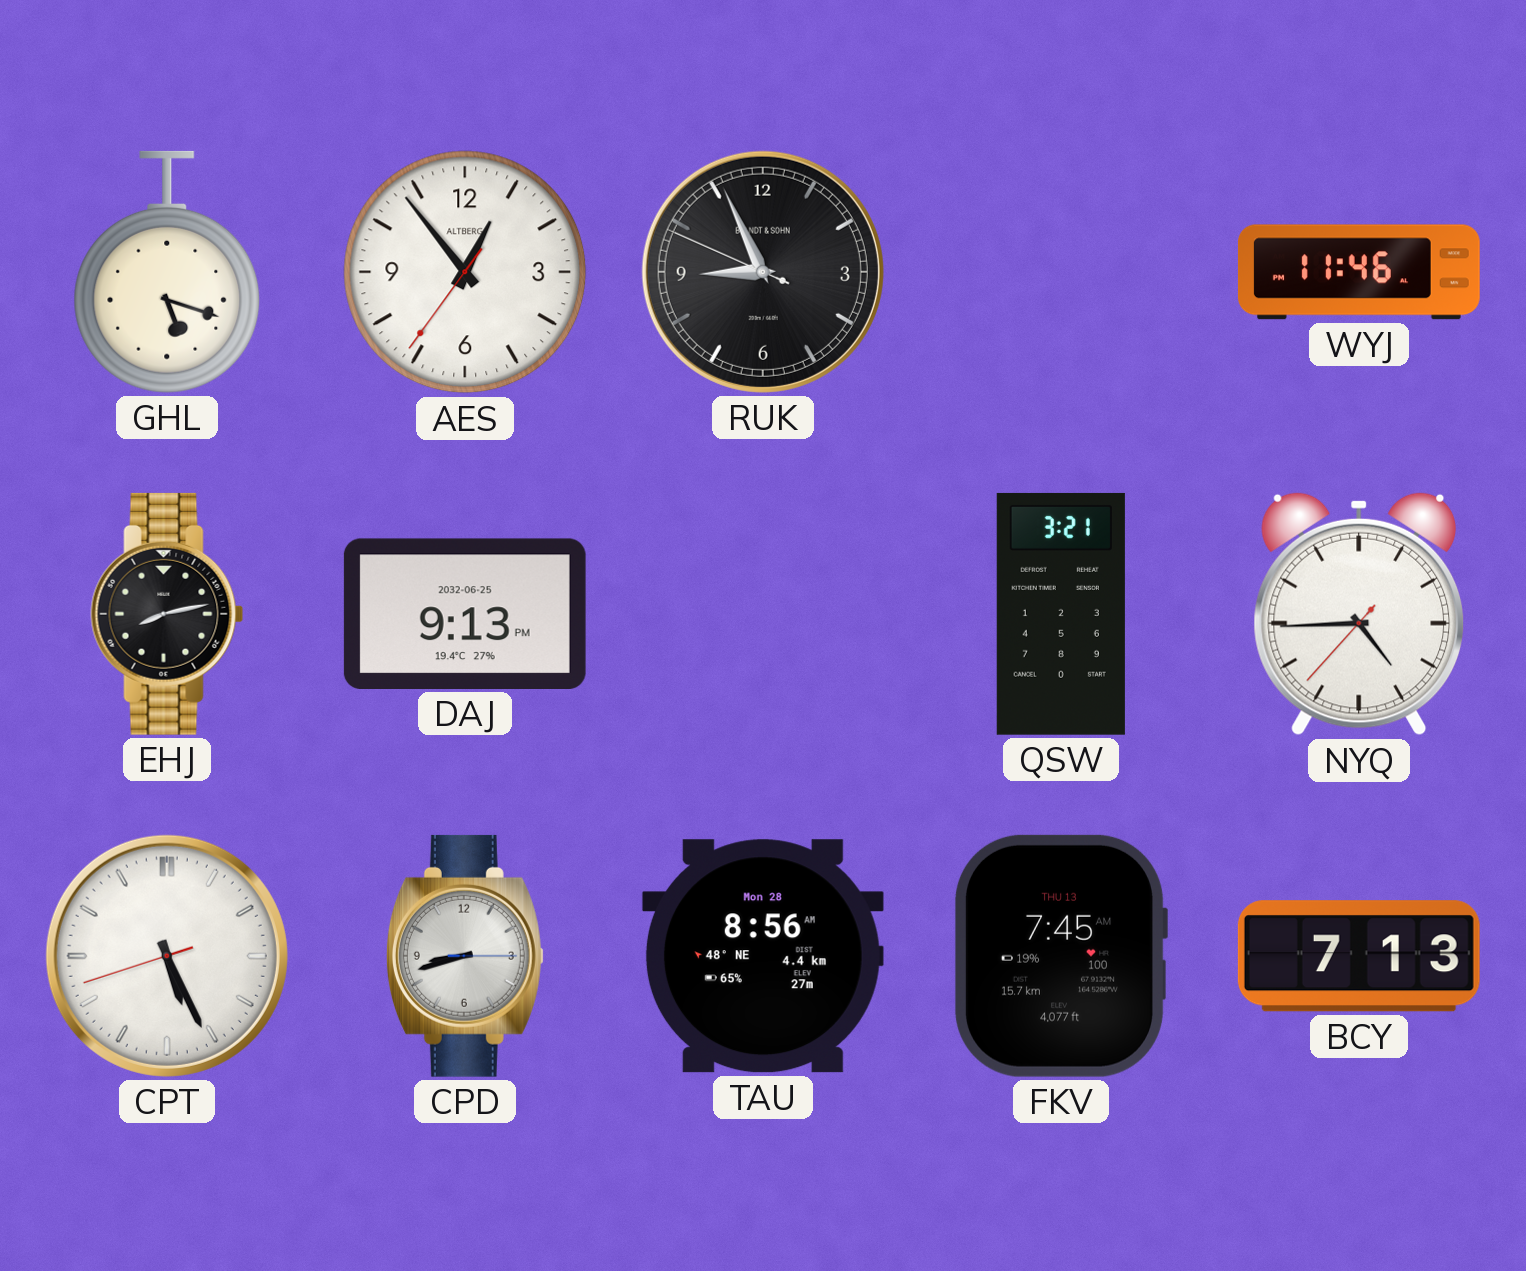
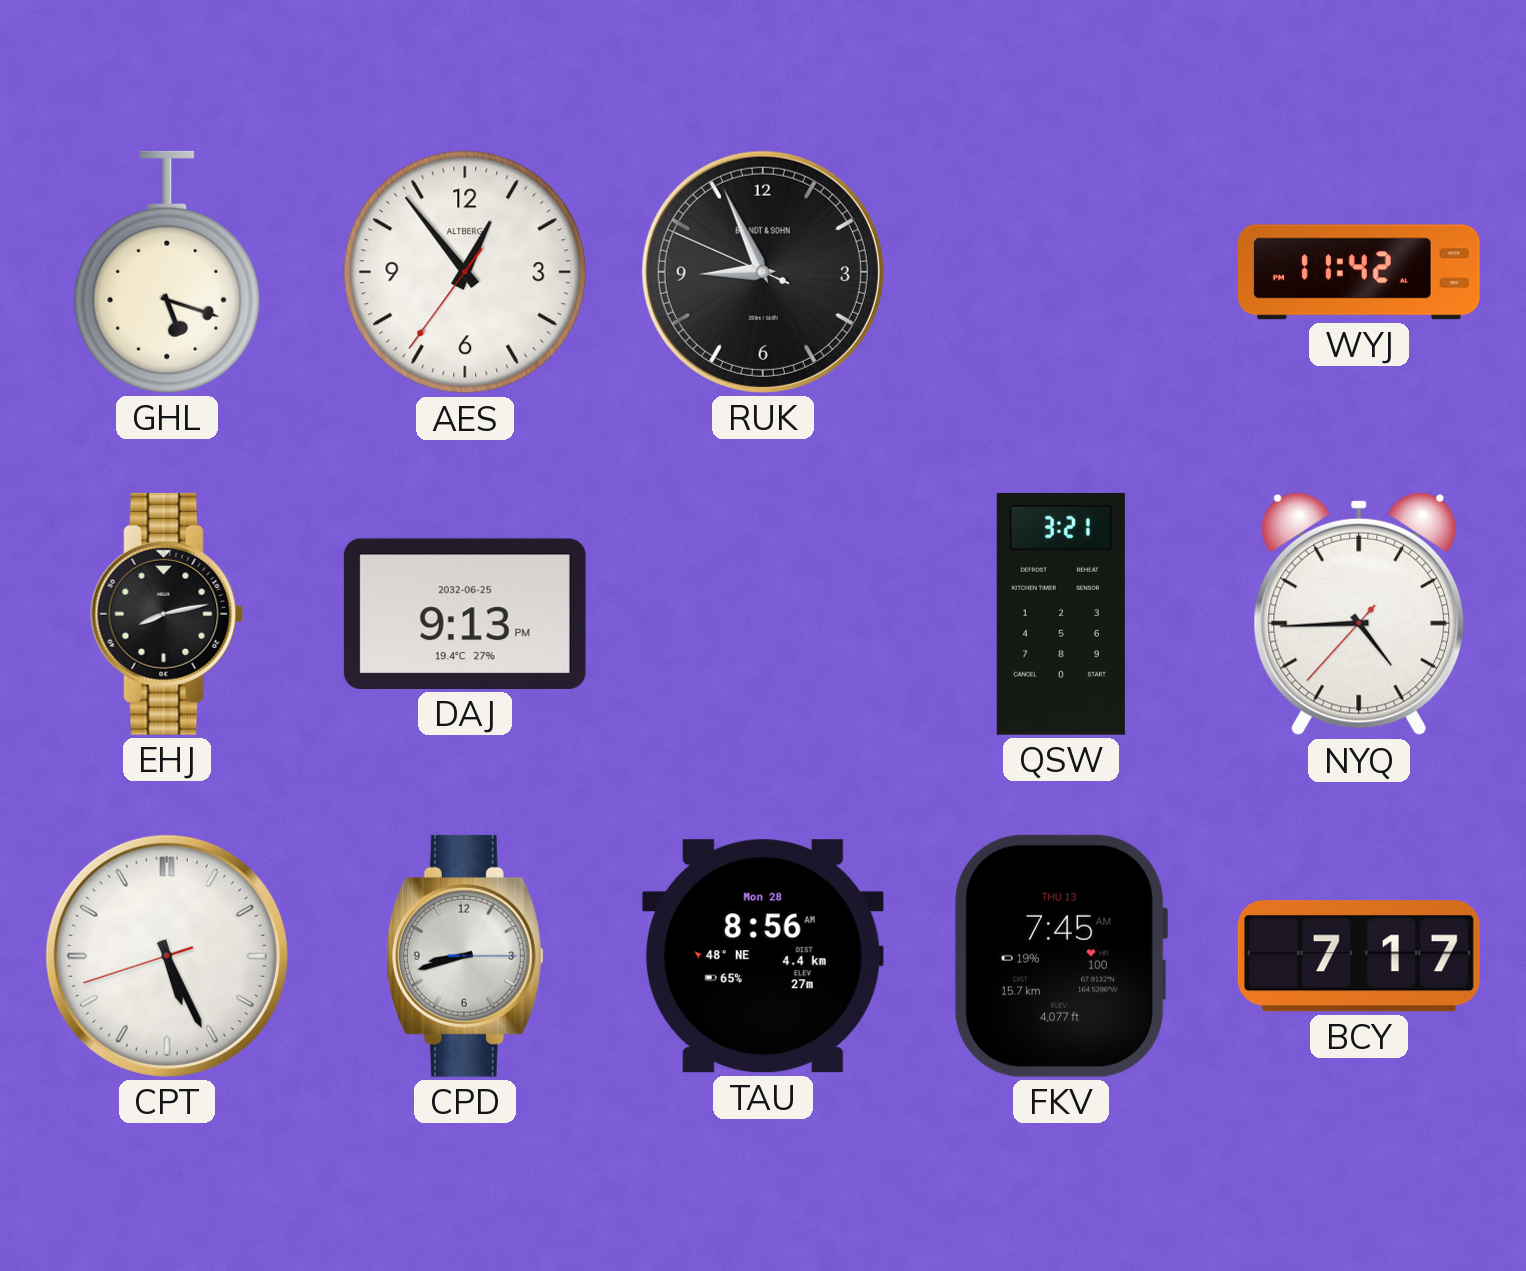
WYJ: 11:46 -> 11:42 (1359, 272)
BCY: 7:13 -> 7:17 (1359, 956)
